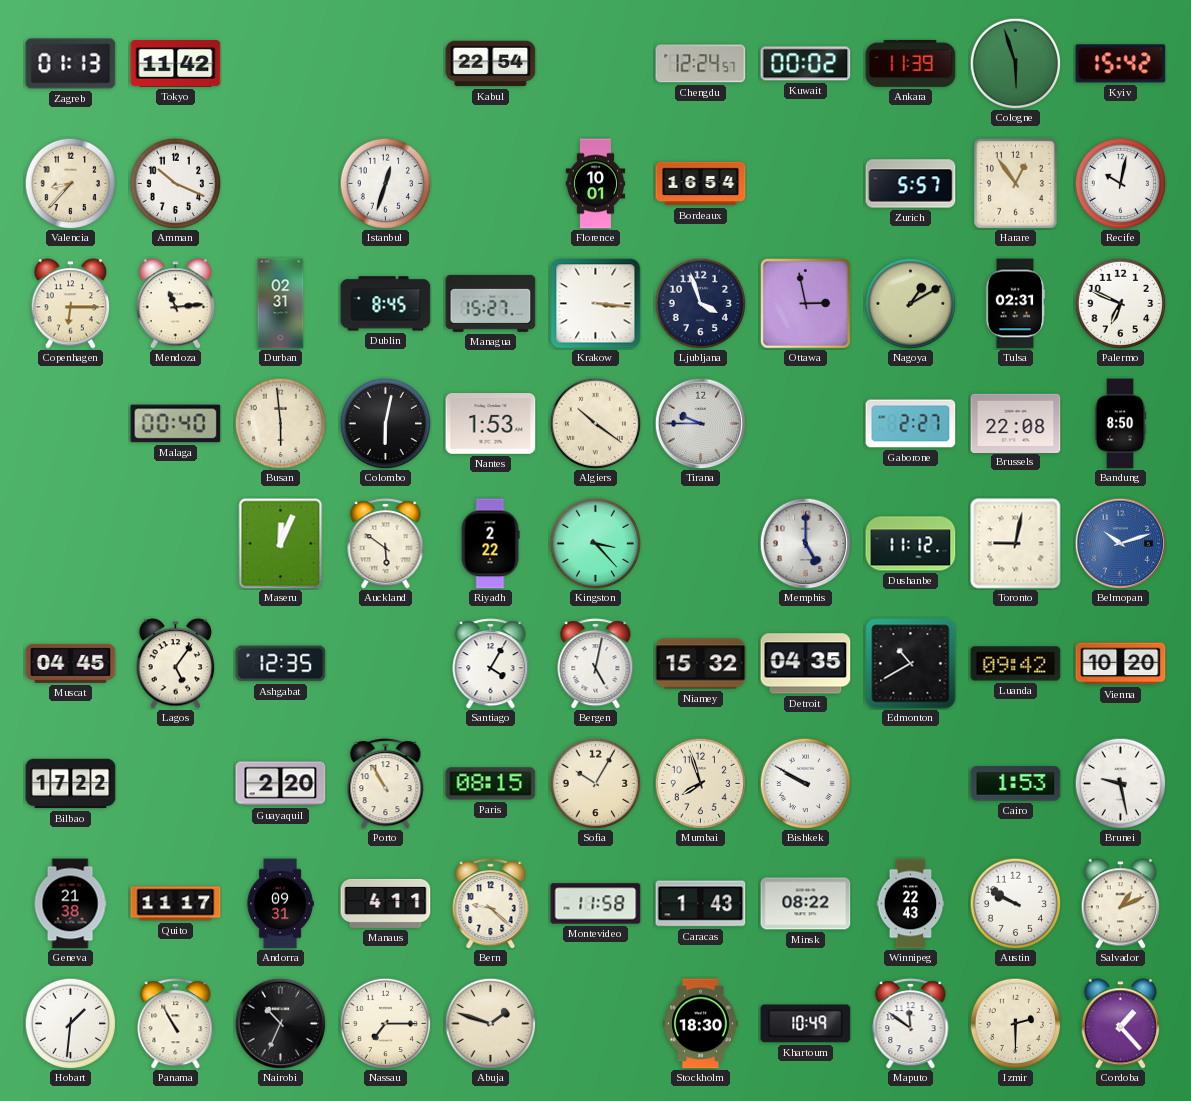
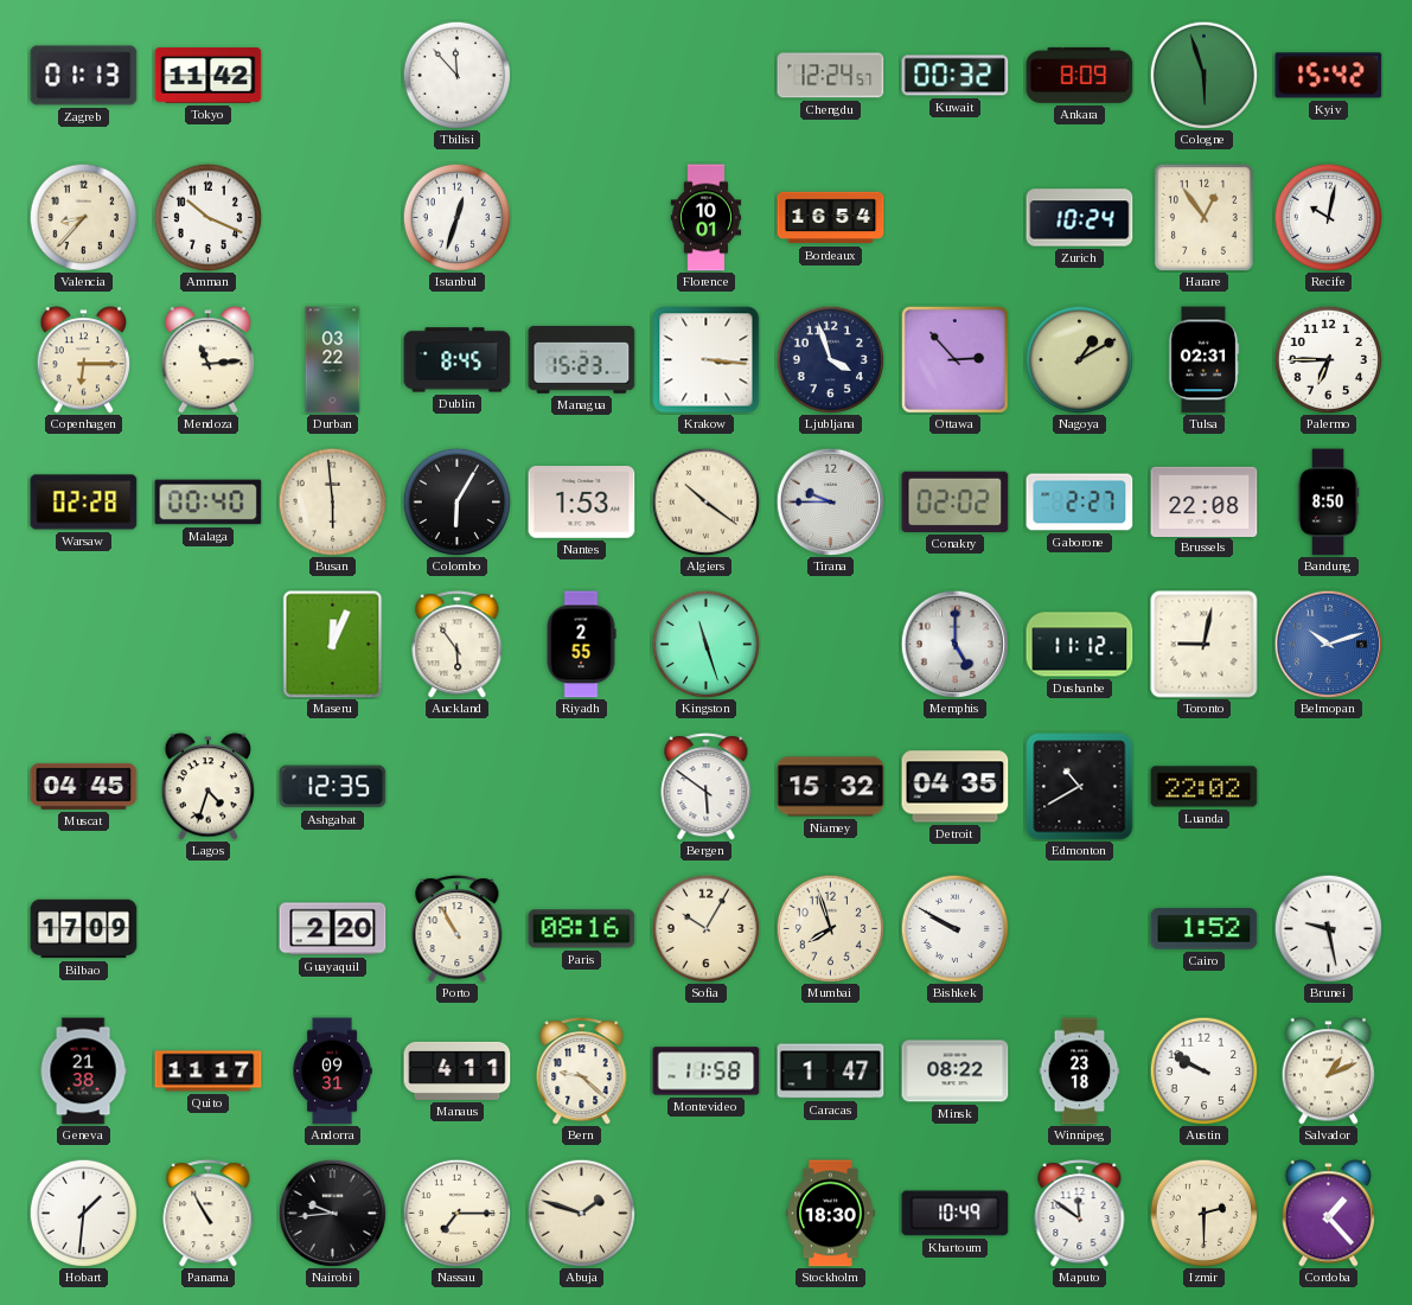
Tbilisi: none -> 11:53 (456, 75)
Kabul: 22:54 -> none (491, 64)
Kuwait: 00:02 -> 00:32 (956, 76)
Ankara: 11:39 -> 8:09 (1080, 75)
Zurich: 5:57 -> 10:24 (1080, 218)
Durban: 02:31 -> 03:22 (333, 360)
Managua: 15:27 -> 15:23 (582, 359)
Ottawa: 2:58 -> 2:53 (954, 359)
Palermo: 6:49 -> 6:45 (1328, 359)
Warsaw: none -> 02:28 (84, 503)
Colombo: 6:02 -> 6:05 (456, 501)
Conakry: none -> 02:02 (956, 501)
Auckland: 5:51 -> 5:54 (458, 645)
Riyadh: 2:22 -> 2:55 (581, 645)
Kingston: 3:23 -> 11:27 (705, 644)
Lagos: 5:06 -> 4:33 (209, 787)
Santiago: 4:05 -> none (491, 664)
Bergen: 5:02 -> 5:51 (707, 787)
Luanda: 09:42 -> 22:02 (1205, 787)
Vienna: 10:20 -> none (1121, 664)
Bilbao: 17:22 -> 17:09 (84, 929)
Paris: 08:15 -> 08:16 (582, 929)
Cairo: 1:53 -> 1:52 (1205, 929)
Caracas: 1:43 -> 1:47 (831, 1071)
Winnipeg: 22:43 -> 23:18 (1080, 1071)
Nairobi: 10:34 -> 9:44 (332, 1213)
